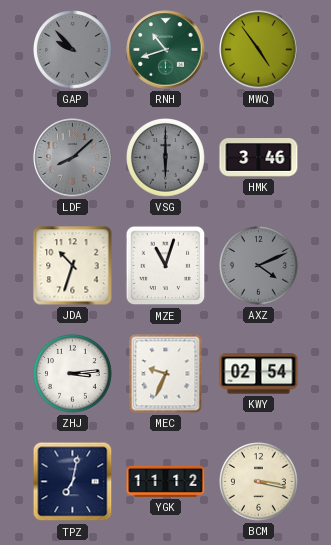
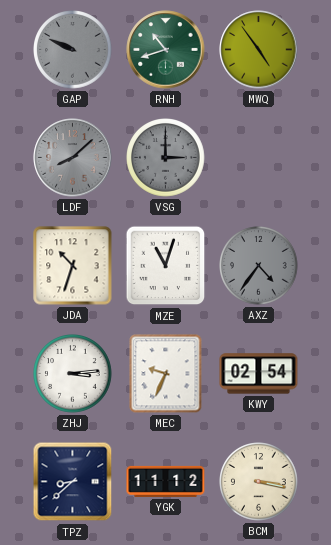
GAP: 9:53 -> 9:49 (73, 50)
VSG: 6:00 -> 3:00 (166, 158)
HMK: 3:46 -> none (259, 158)
AXZ: 4:11 -> 4:36 (259, 266)
TPZ: 7:02 -> 8:38 (73, 482)
